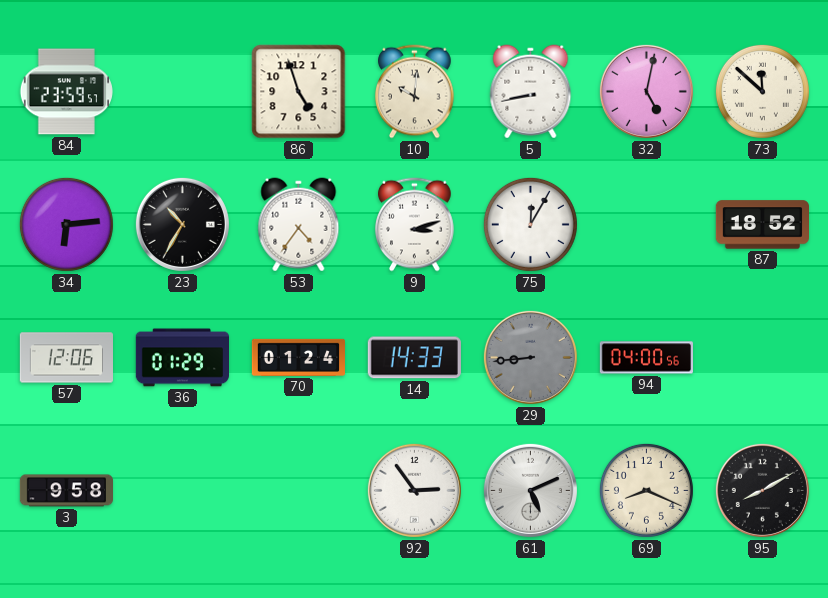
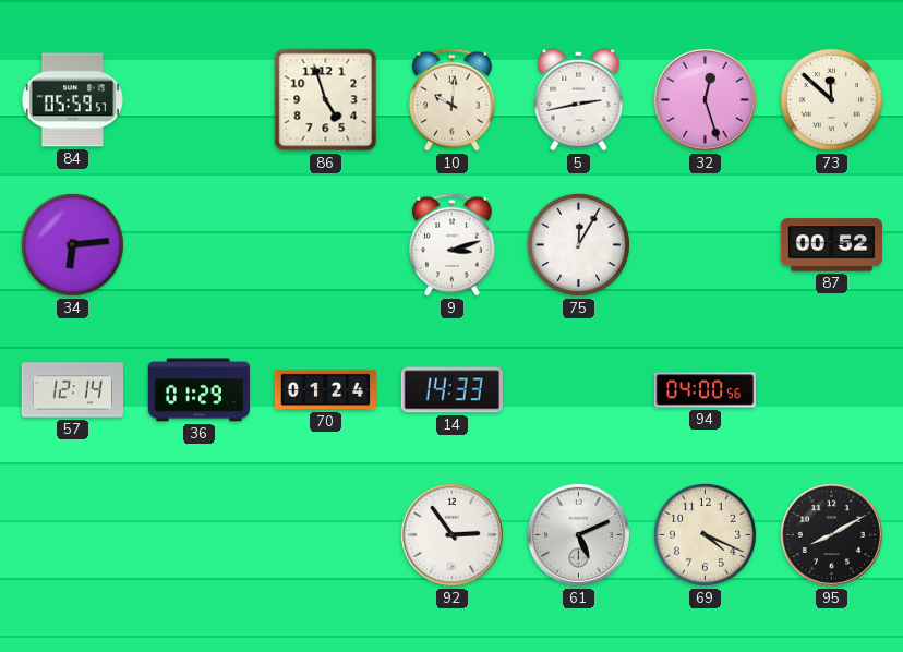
84: 23:59 -> 05:59 (72, 100)
5: 8:43 -> 2:43 (579, 100)
32: 5:02 -> 12:27 (705, 99)
23: 10:35 -> none (182, 224)
53: 4:36 -> none (299, 225)
87: 18:52 -> 00:52 (831, 245)
57: 12:06 -> 12:14 (72, 390)
29: 8:44 -> none (530, 357)
3: 9:58 -> none (66, 491)
69: 8:19 -> 4:19 (705, 534)
